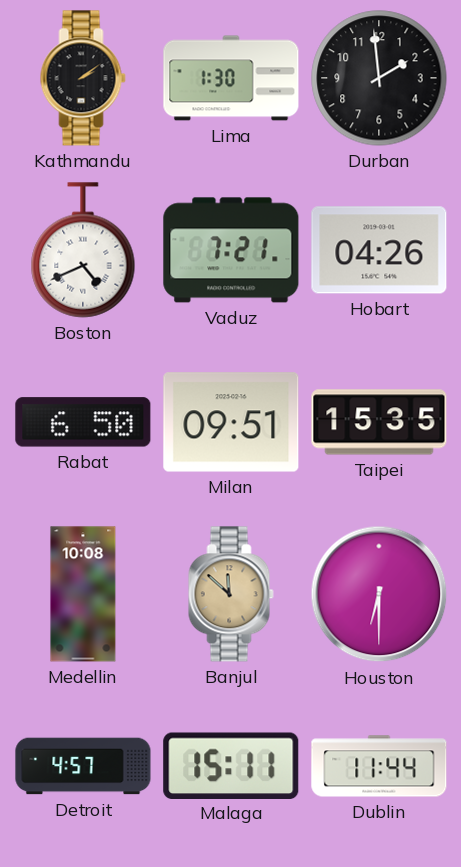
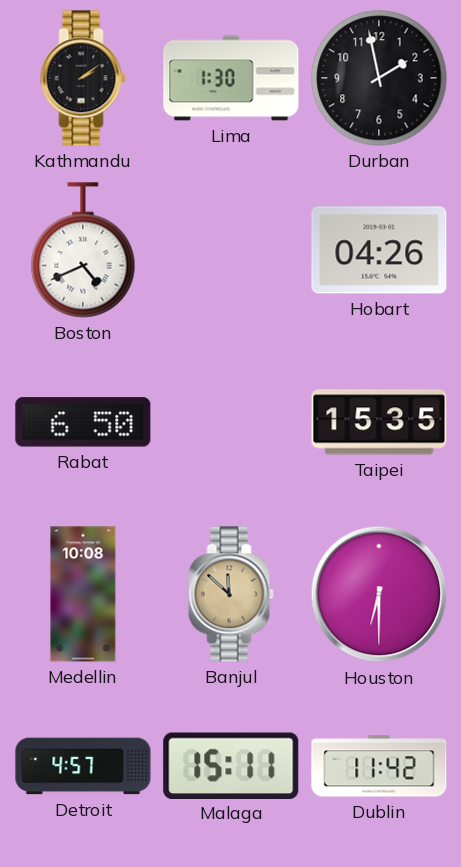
Durban: 1:59 -> 1:58 (379, 78)
Vaduz: 7:21 -> none (231, 250)
Milan: 09:51 -> none (231, 422)
Dublin: 11:44 -> 11:42 (379, 766)
